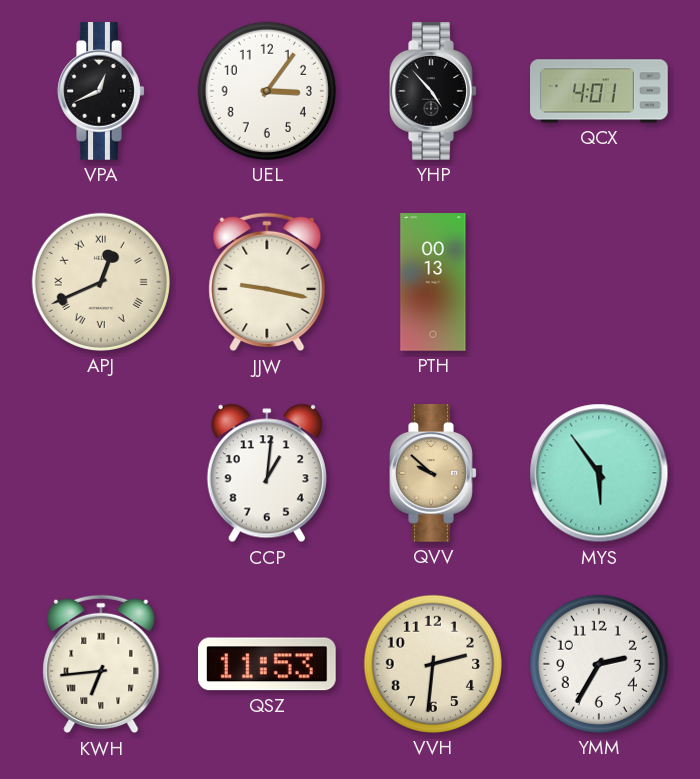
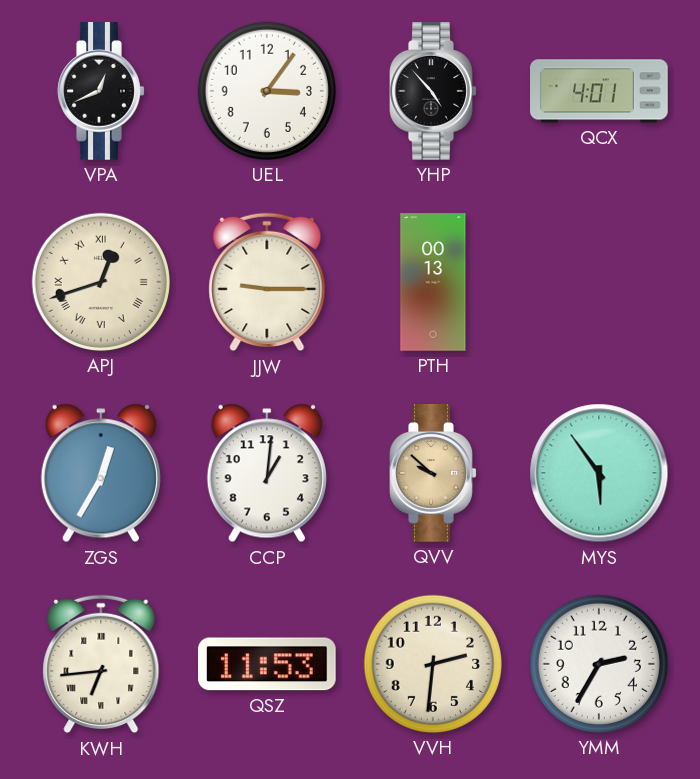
APJ: 12:41 -> 12:42 (101, 282)
JJW: 9:17 -> 9:15 (267, 282)
ZGS: none -> 12:35 (101, 473)
